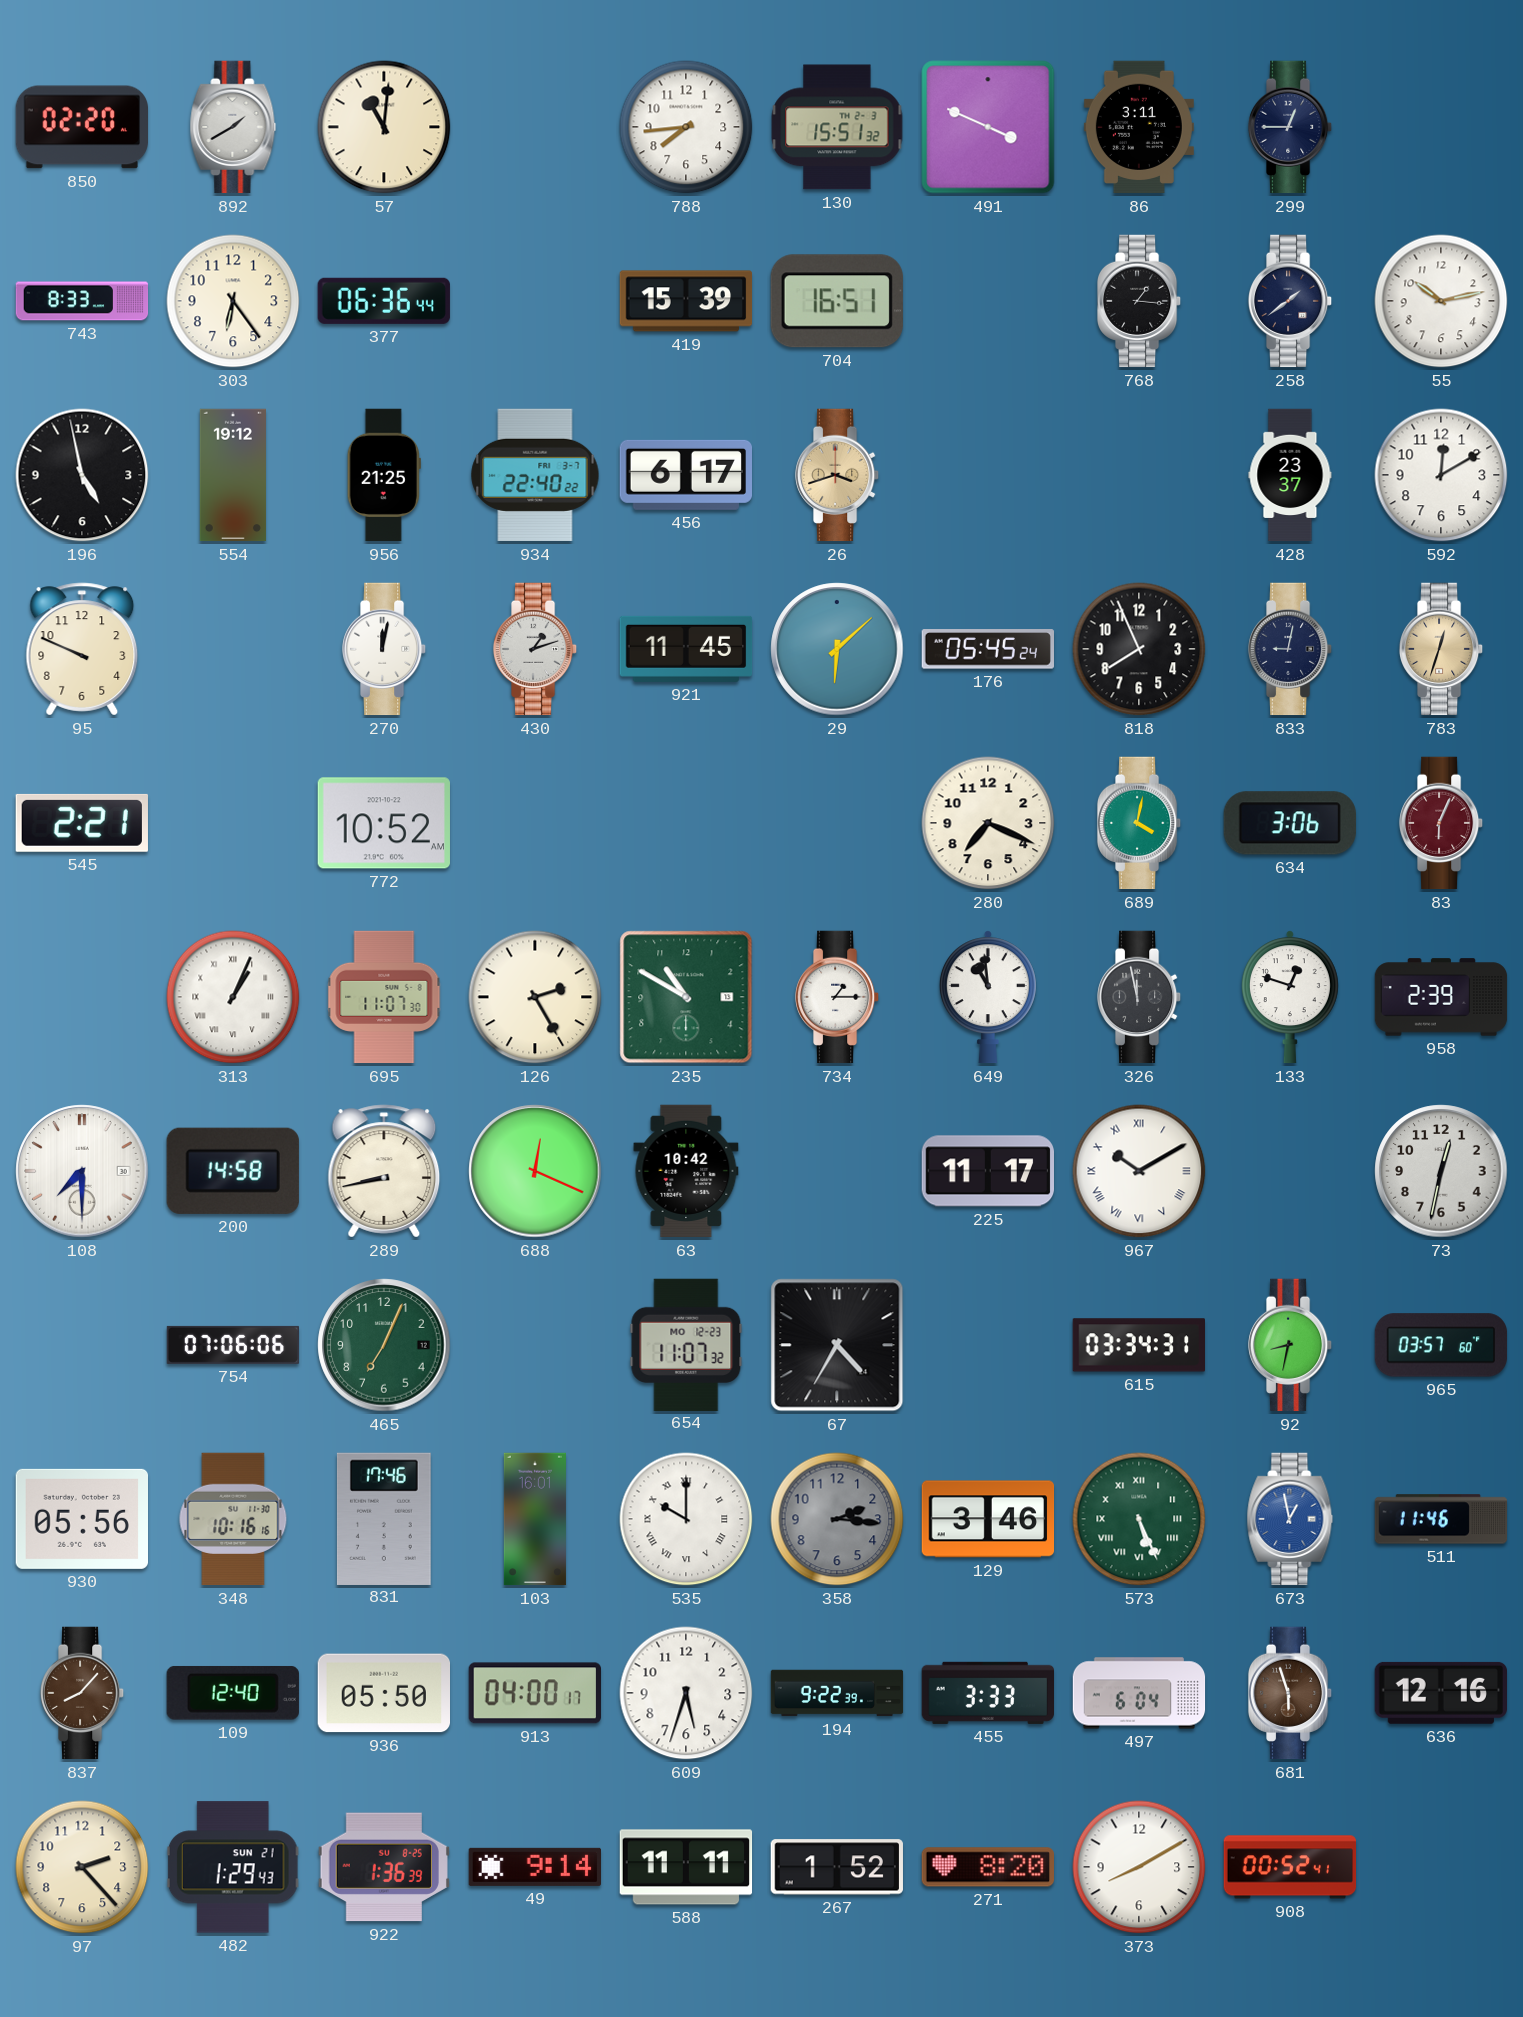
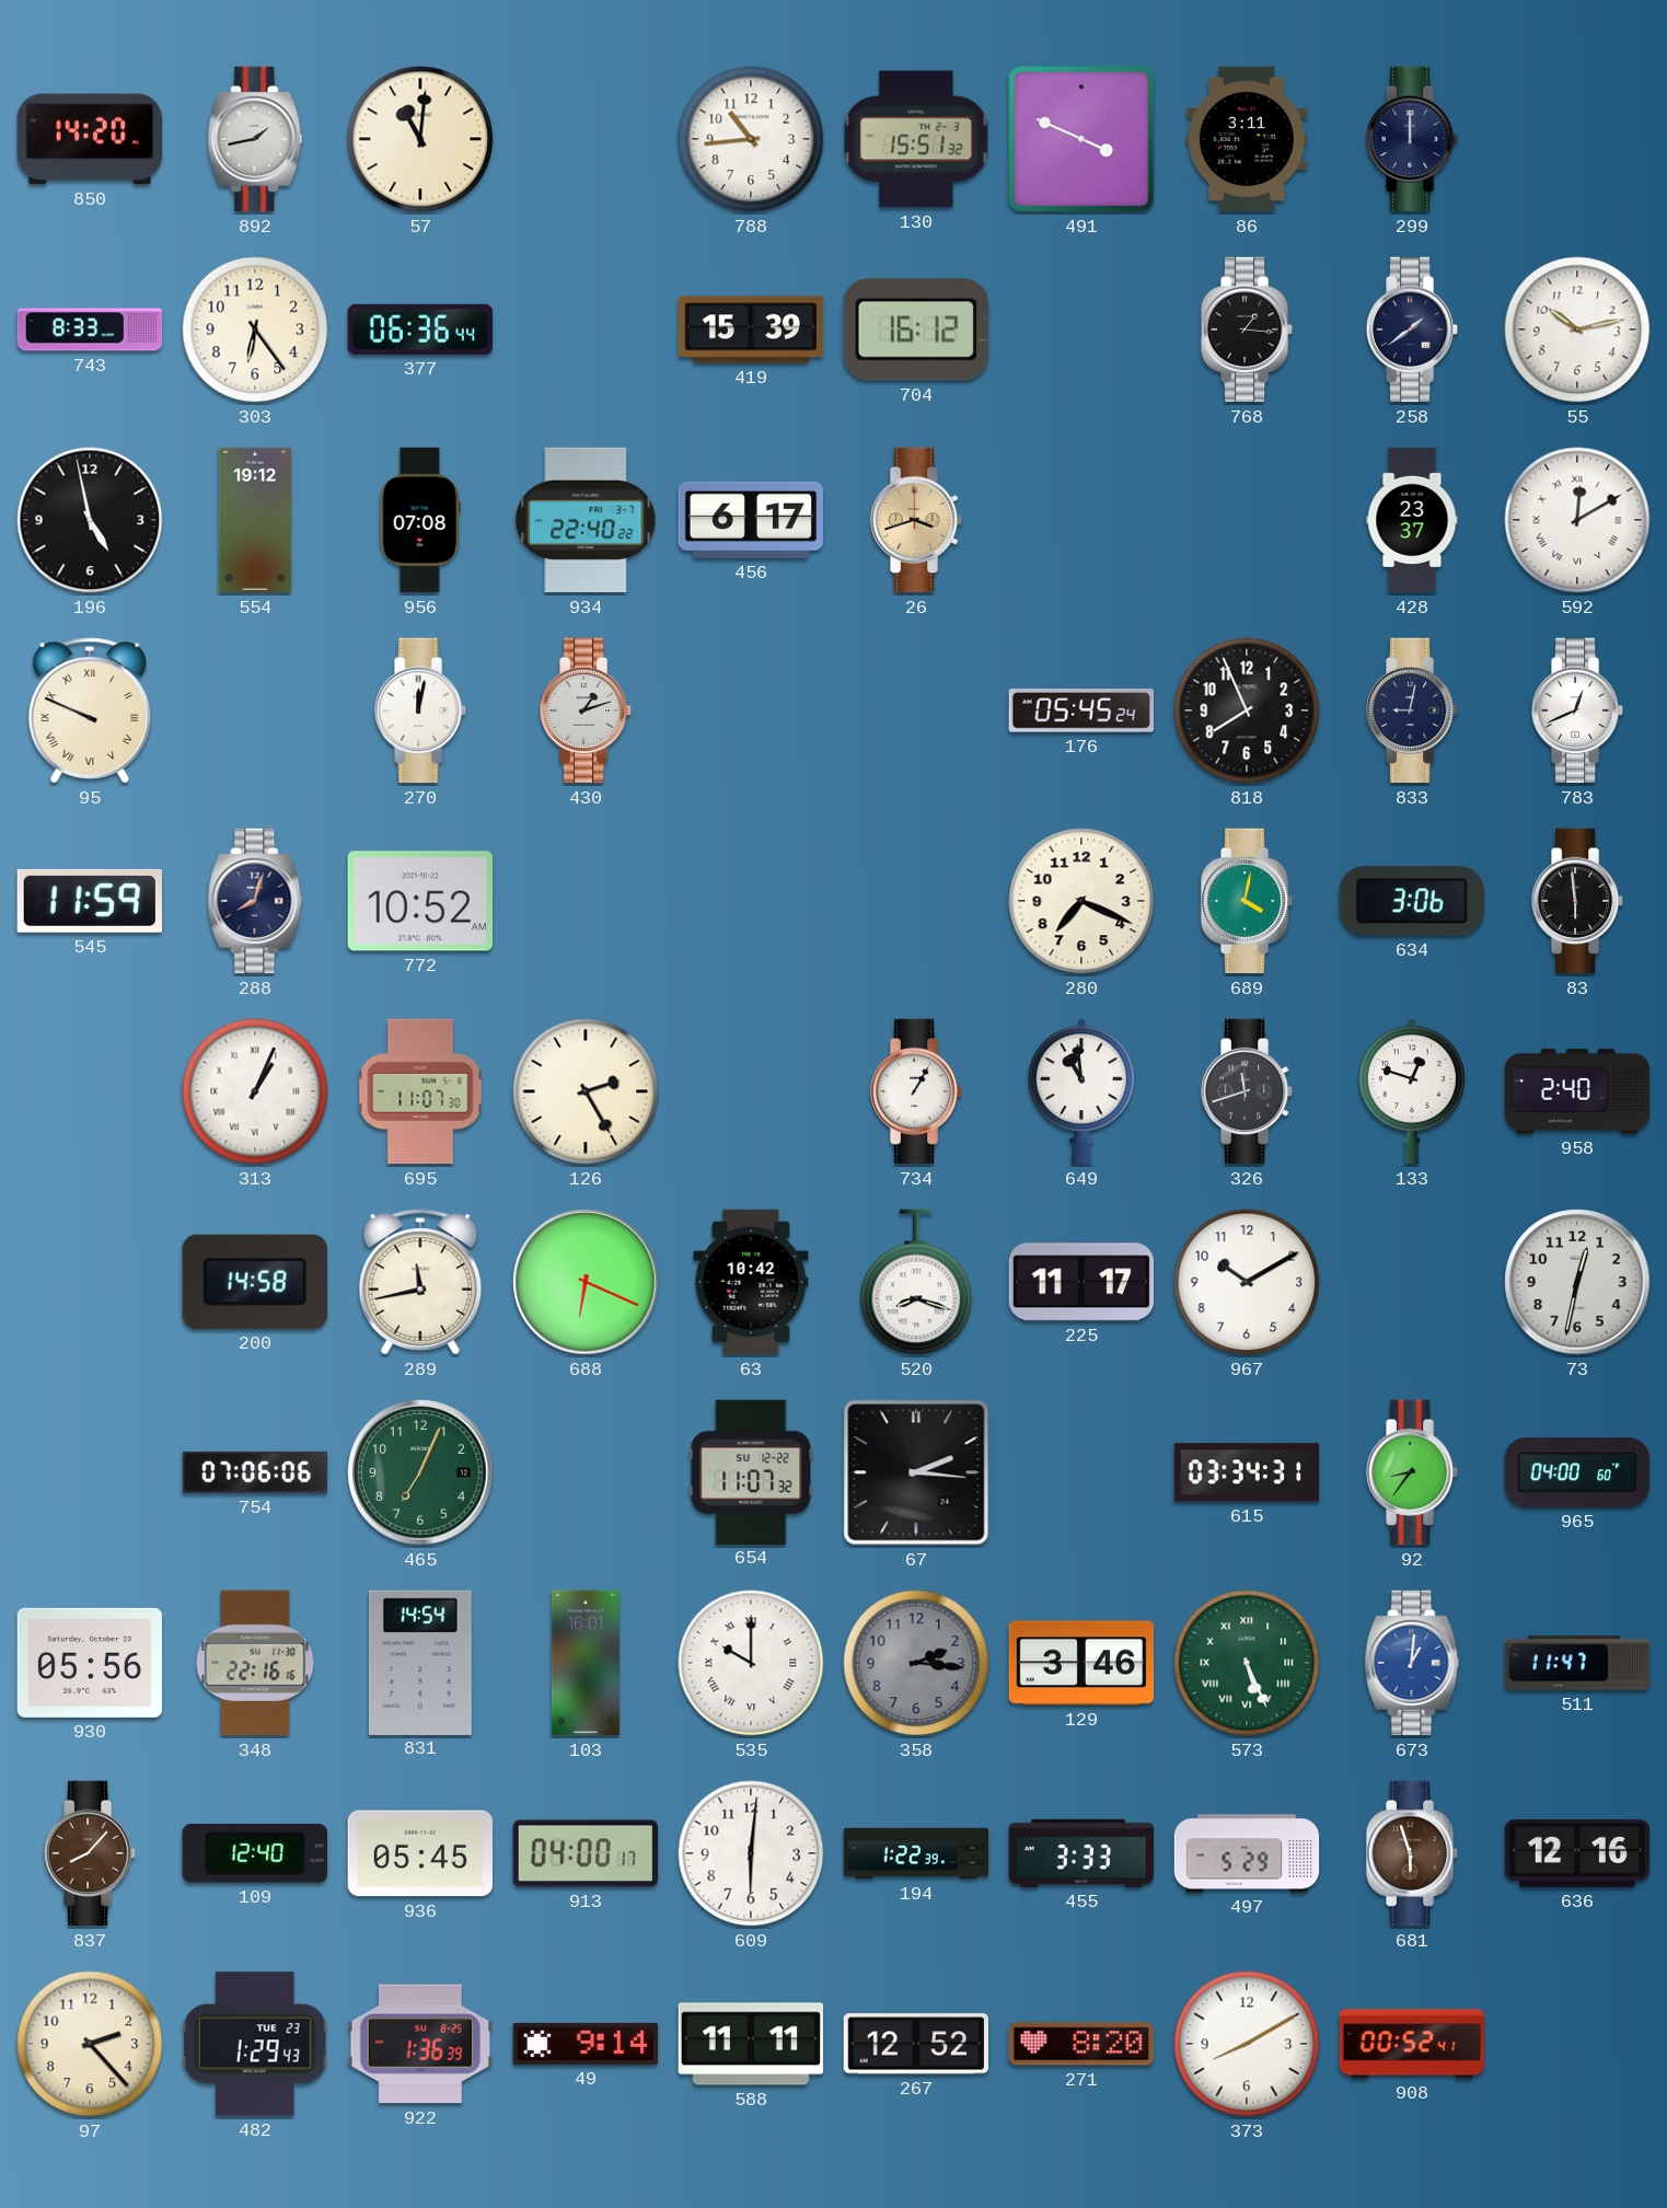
850: 02:20 -> 14:20 (89, 139)
892: 1:40 -> 1:43 (255, 139)
788: 7:44 -> 10:44 (751, 139)
299: 12:45 -> 12:00 (1412, 139)
704: 16:51 -> 16:12 (916, 330)
956: 21:25 -> 07:08 (420, 520)
592 numerals: Arabic -> Roman (1577, 520)
95 numerals: Arabic -> Roman (90, 710)
921: 11:45 -> none (686, 649)
29: 6:08 -> none (837, 649)
783: 12:33 -> 12:41 (1577, 710)
783 dial: champagne -> white (1577, 710)
545: 2:21 -> 11:59 (90, 901)
288: none -> 8:03 (255, 901)
83: 6:04 -> 5:59 (1577, 901)
83 dial: burgundy -> black (1577, 901)
235: 10:50 -> none (686, 997)
734: 1:15 -> 1:05 (916, 1091)
326: 11:58 -> 11:42 (1247, 1091)
958: 2:39 -> 2:40 (1577, 1091)
108: 7:30 -> none (82, 1171)
289: 8:43 -> 11:43 (420, 1282)
688: 12:19 -> 6:19 (586, 1282)
520: none -> 8:18 (916, 1282)
967 numerals: Roman -> Arabic (1247, 1282)
654 date: MO 12-23 -> SU 12-22 (751, 1471)
67: 4:35 -> 2:16 (916, 1472)
92: 8:32 -> 8:36 (1412, 1472)
965: 03:57 -> 04:00 (1577, 1472)
348: 10:16 -> 22:16 (255, 1663)
831: 17:46 -> 14:54 (420, 1662)
673: 12:58 -> 1:01 (1412, 1663)
511: 11:46 -> 11:47 (1577, 1663)
936: 05:50 -> 05:45 (419, 1853)
609: 5:33 -> 6:01 (751, 1853)
194: 9:22 -> 1:22 (916, 1853)
497: 6:04 -> 5:29 (1247, 1853)
482 date: SUN 21 -> TUE 23 (255, 2044)
267: 1:52 -> 12:52 (916, 2044)
